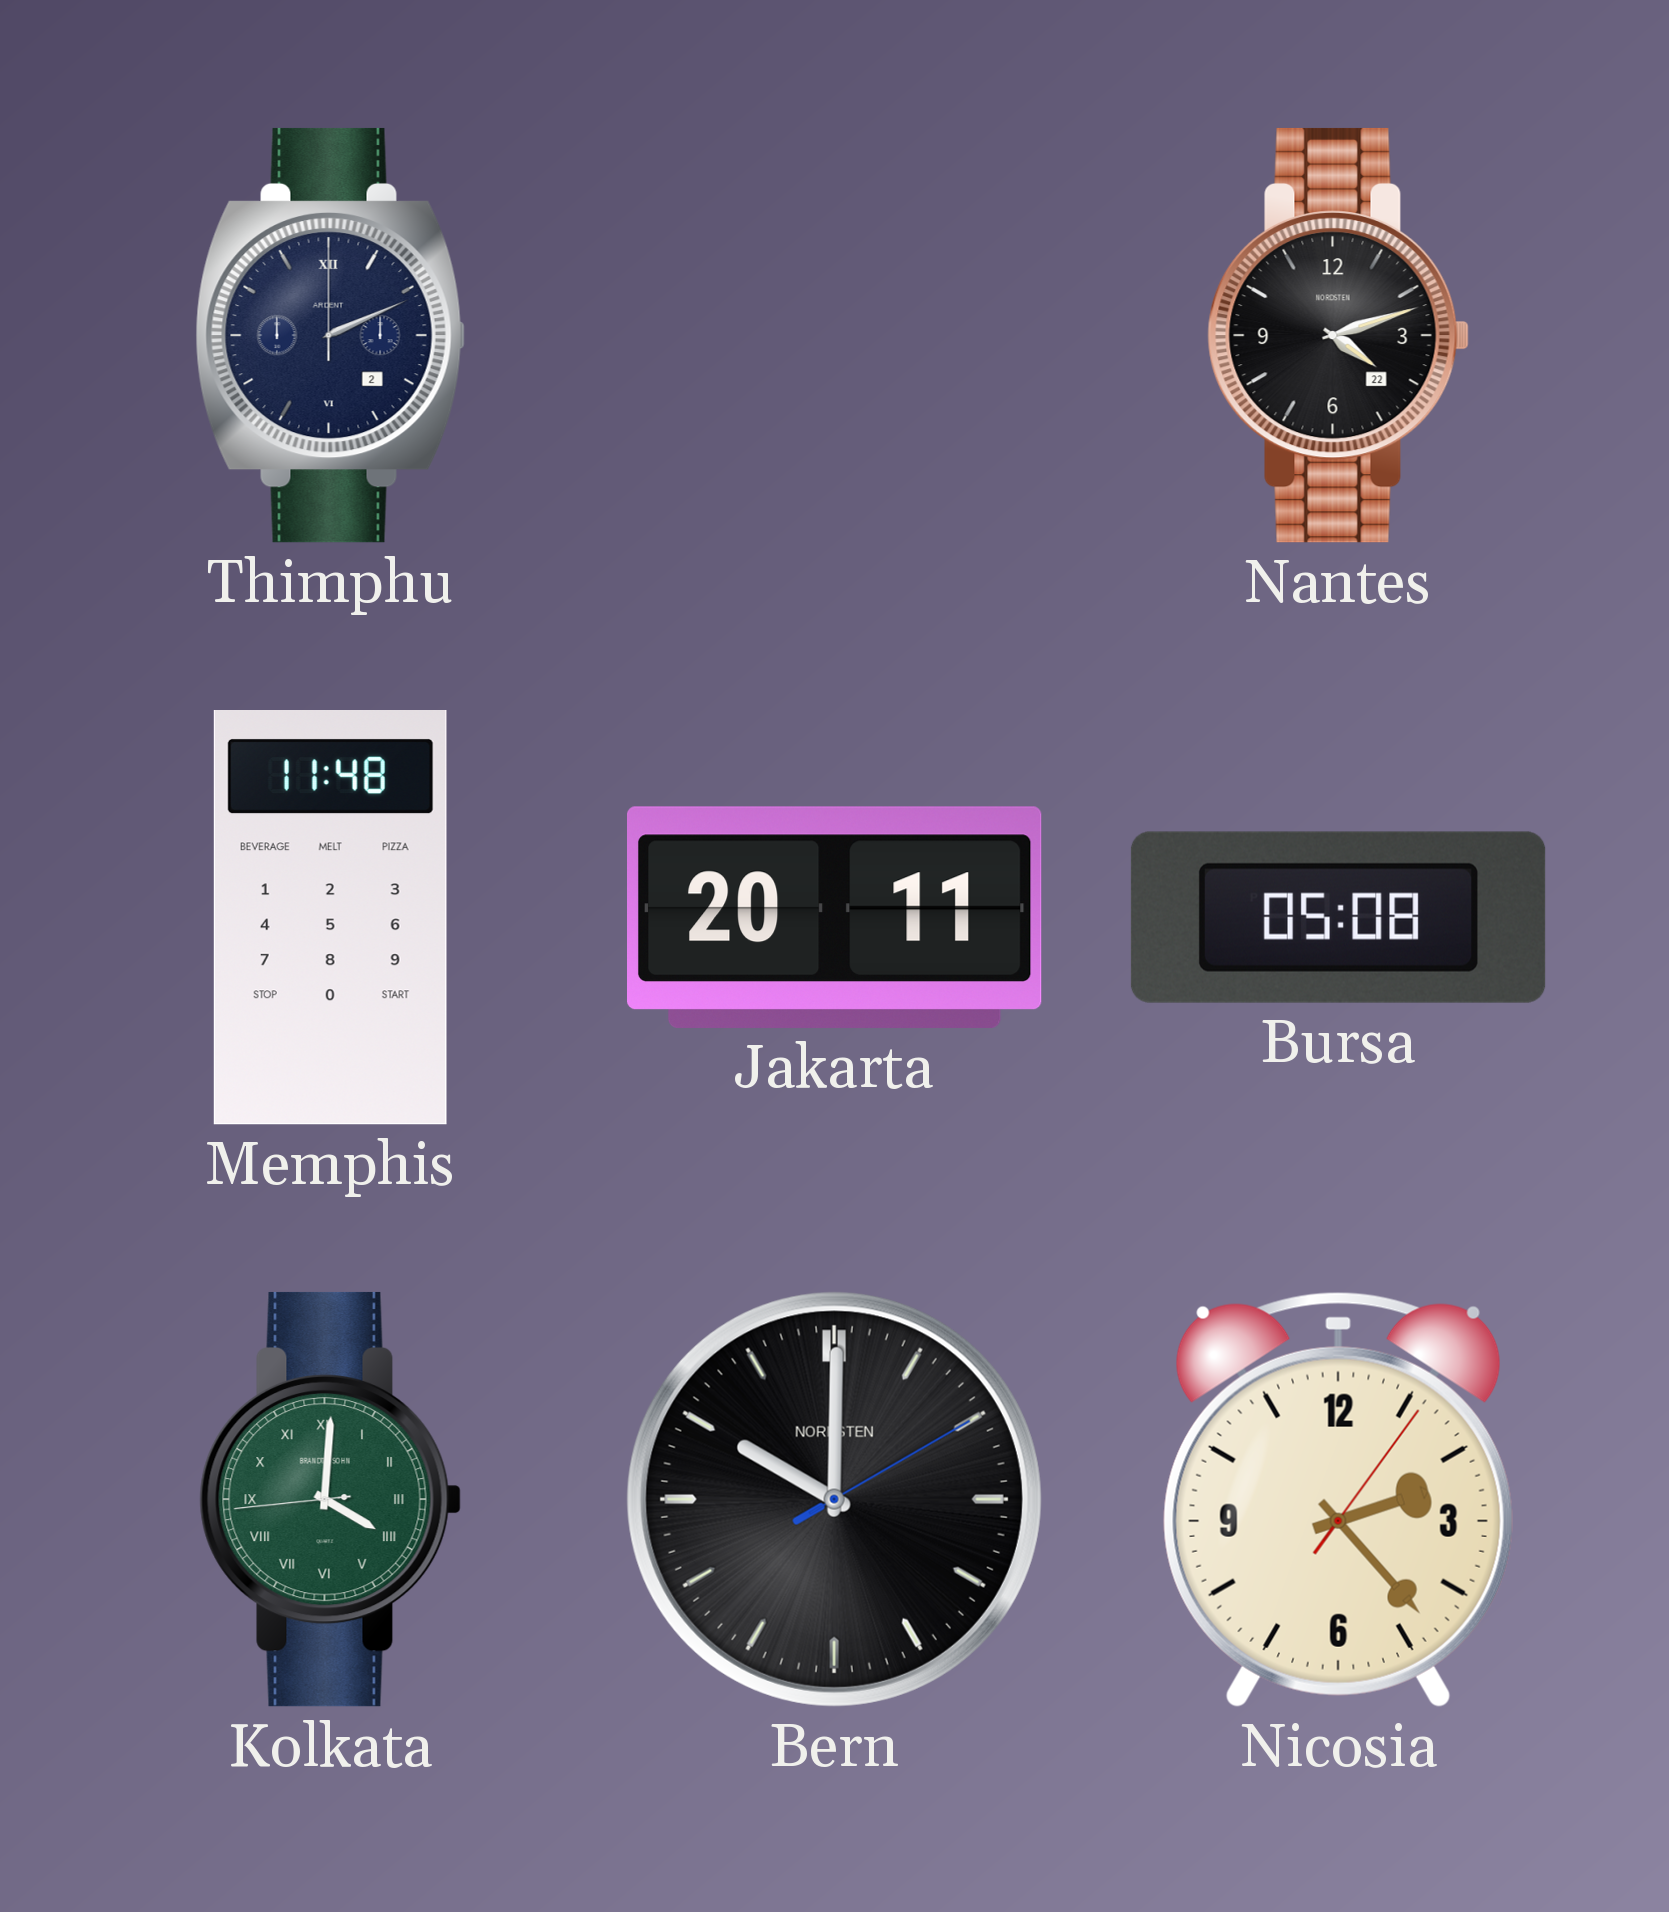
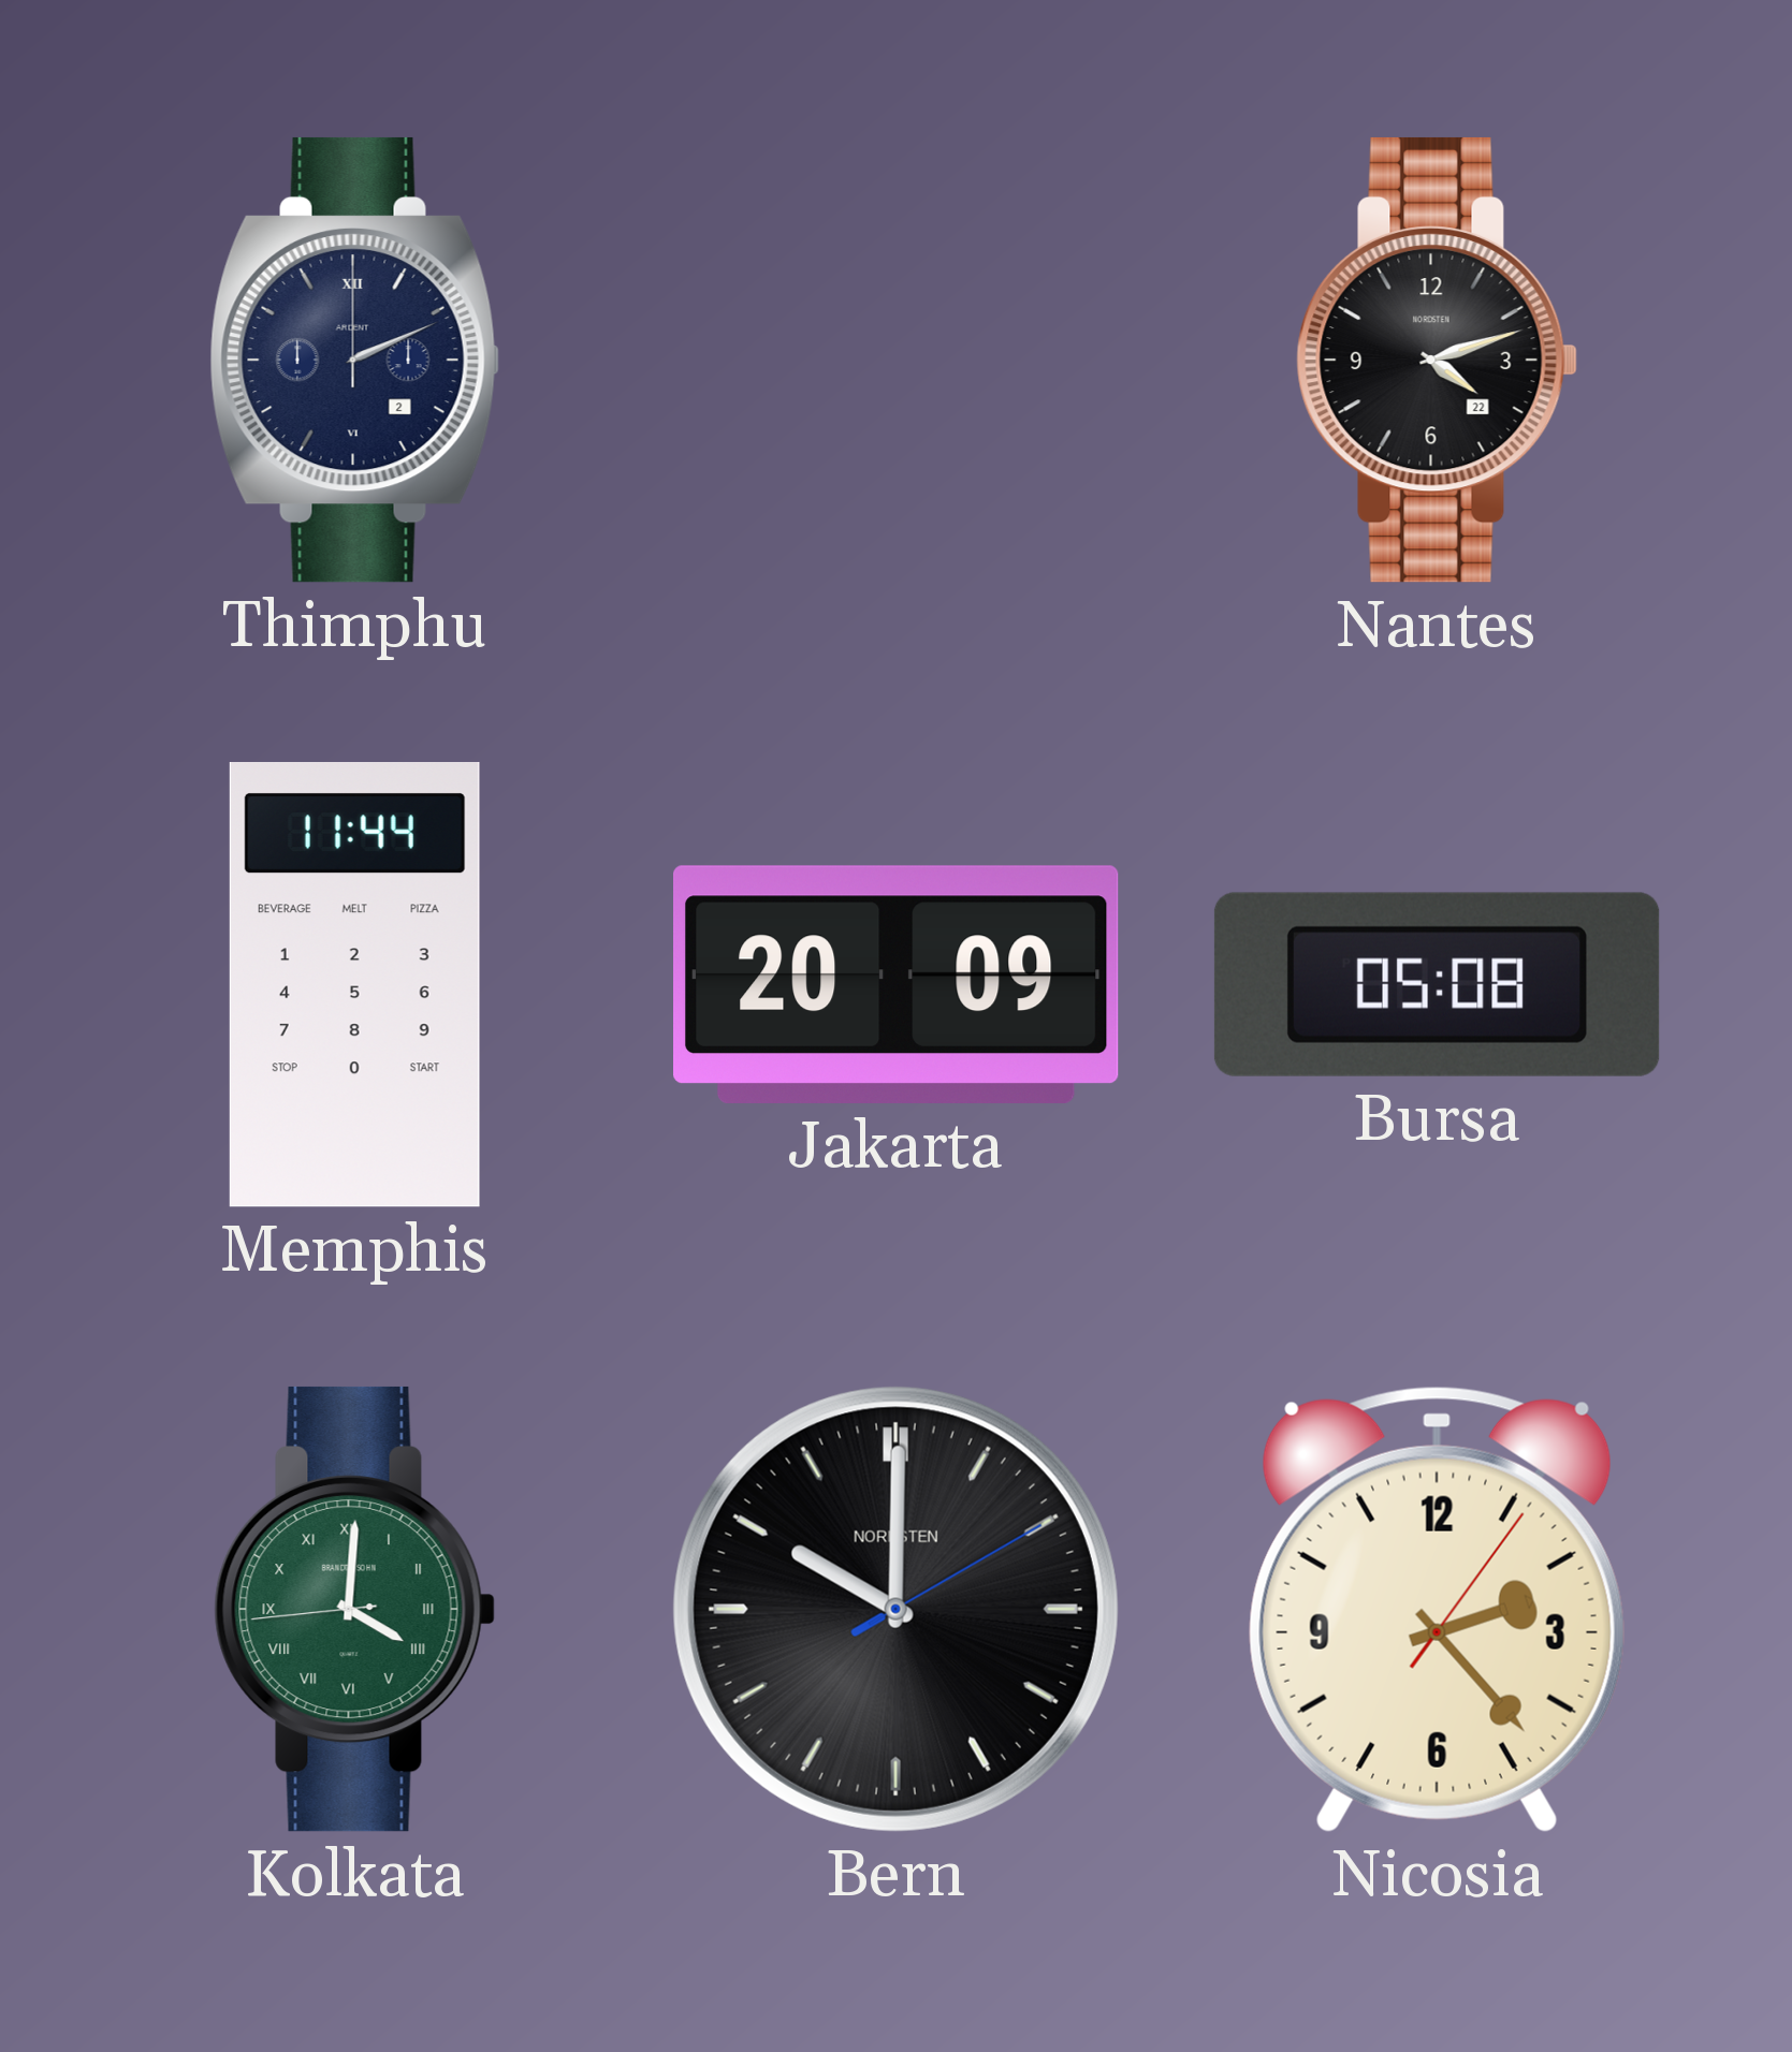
Memphis: 11:48 -> 11:44 (354, 985)
Jakarta: 20:11 -> 20:09 (897, 984)
